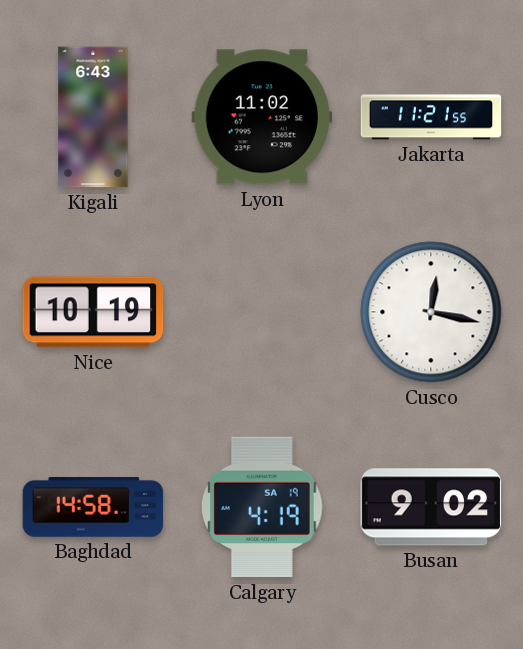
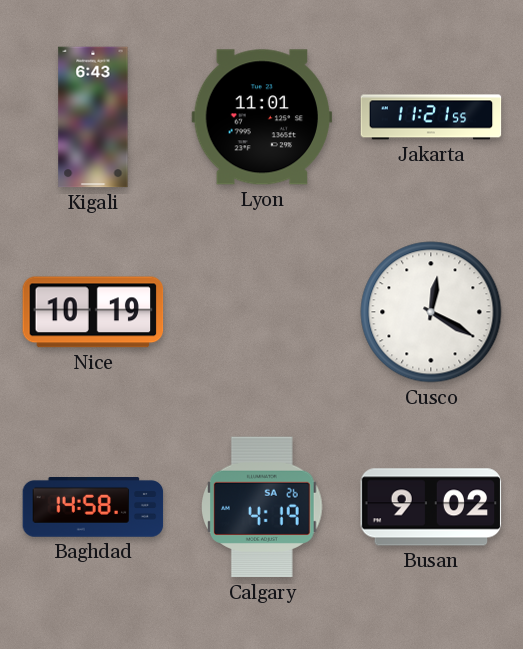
Lyon: 11:02 -> 11:01 (262, 117)
Cusco: 12:17 -> 12:20 (431, 312)
Calgary date: SA 19 -> SA 26 (263, 507)
